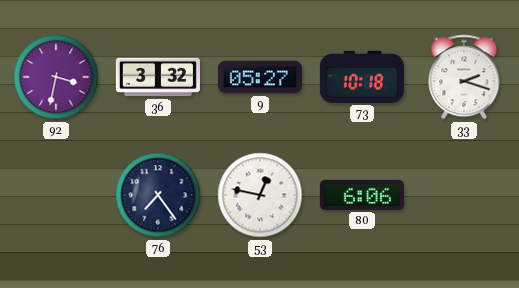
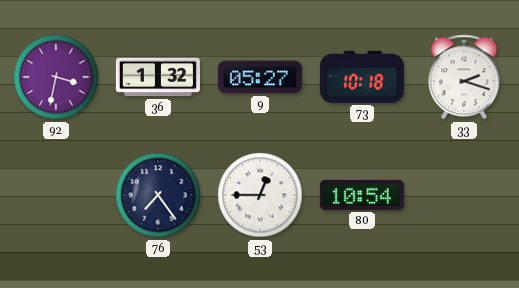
36: 3:32 -> 1:32 (158, 77)
53: 12:47 -> 12:45 (260, 195)
80: 6:06 -> 10:54 (362, 195)
